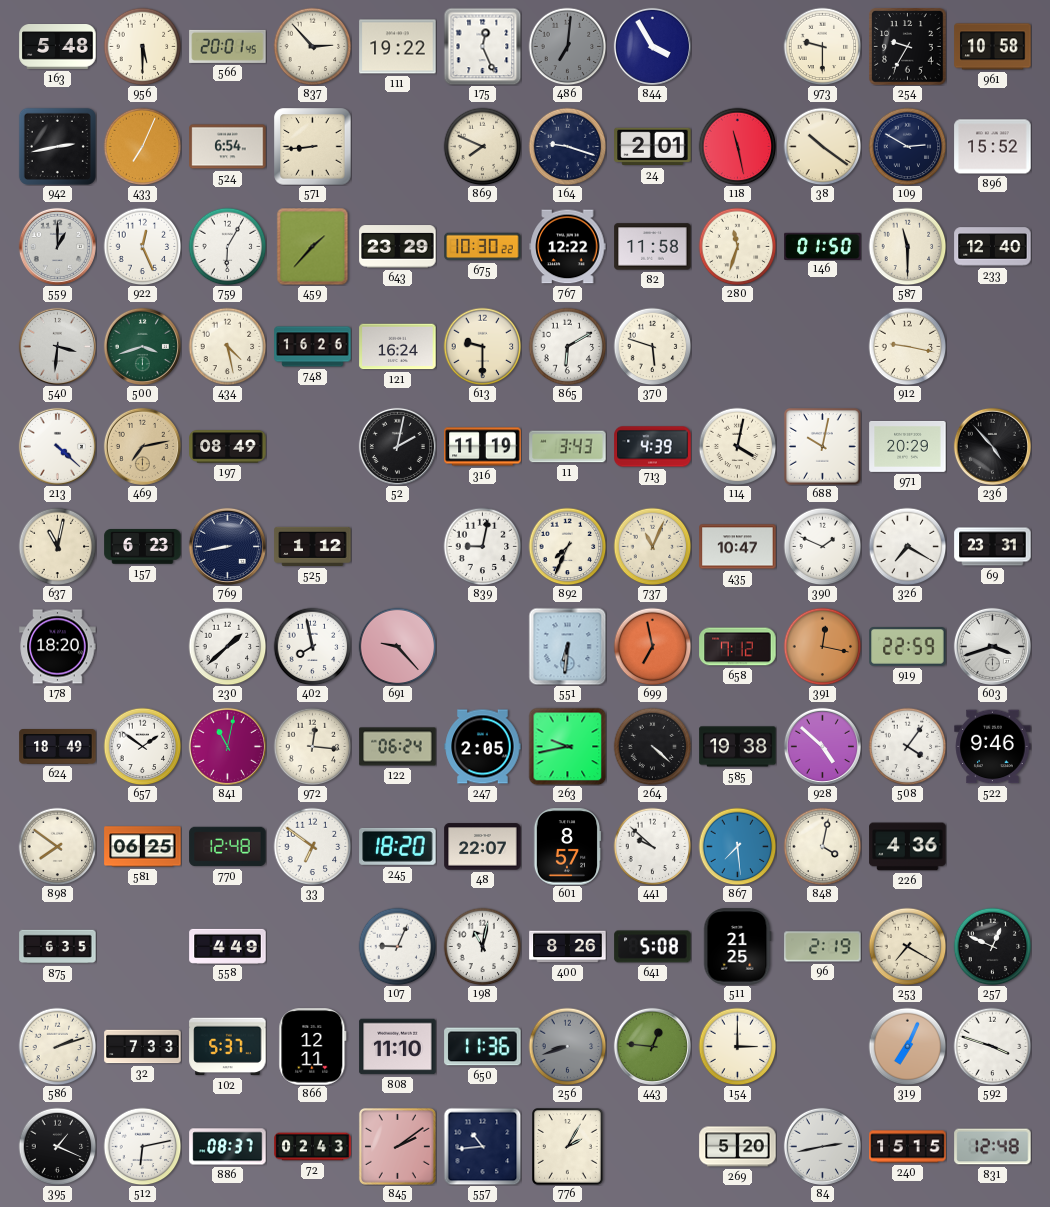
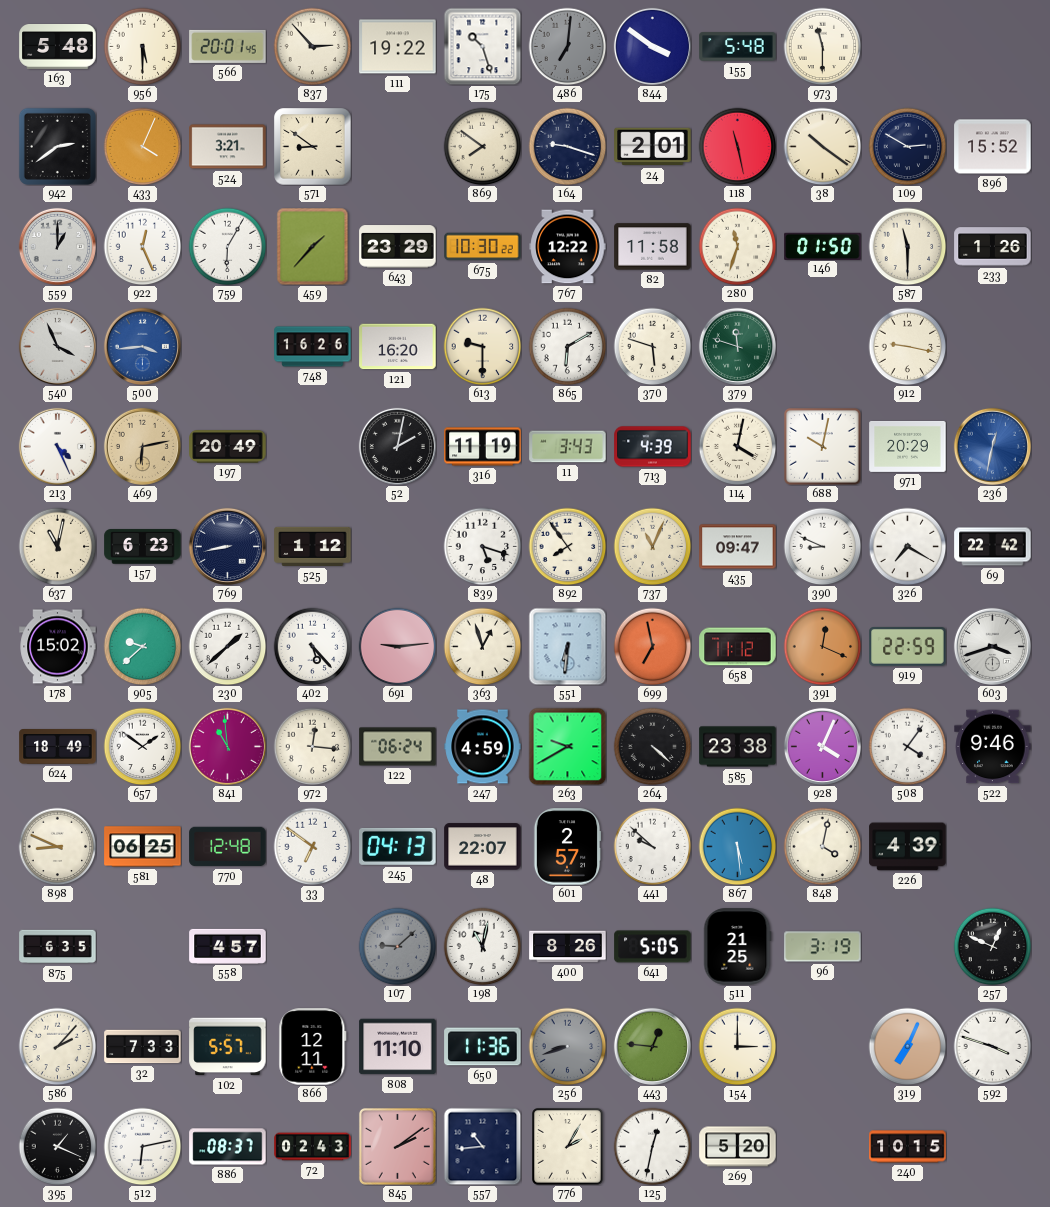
175: 12:26 -> 10:27 (482, 46)
844: 3:55 -> 3:51 (652, 46)
155: none -> 5:48 (738, 47)
973: 9:30 -> 11:30 (822, 46)
254: 9:35 -> none (908, 47)
961: 10:58 -> none (993, 47)
942: 2:43 -> 2:39 (57, 146)
433: 7:04 -> 4:04 (142, 146)
524: 6:54 -> 3:21 (228, 147)
571: 8:44 -> 8:51 (313, 147)
869: 7:49 -> 7:51 (482, 146)
233: 12:40 -> 1:26 (993, 247)
540: 3:31 -> 3:56 (57, 346)
500: 3:42 -> 3:44 (142, 346)
500 dial: green -> blue (142, 346)
434: 4:28 -> none (227, 346)
121: 16:24 -> 16:20 (398, 347)
379: none -> 11:48 (737, 346)
213: 4:22 -> 4:26 (57, 446)
469: 7:13 -> 6:13 (142, 446)
197: 08:49 -> 20:49 (228, 447)
236: 4:53 -> 12:32 (992, 446)
236 dial: black -> blue (992, 446)
839: 9:02 -> 5:18 (482, 546)
892: 7:34 -> 7:54 (567, 546)
435: 10:47 -> 09:47 (738, 547)
390: 1:49 -> 8:49 (822, 546)
69: 23:31 -> 22:42 (993, 547)
178: 18:20 -> 15:02 (58, 647)
905: none -> 9:38 (142, 646)
402: 7:58 -> 5:23 (312, 646)
691: 9:23 -> 9:14 (397, 646)
363: none -> 12:57 (482, 646)
658: 7:12 -> 11:12 (738, 647)
391: 12:17 -> 12:19 (822, 646)
841: 11:02 -> 10:59 (227, 746)
247: 2:05 -> 4:59 (483, 747)
263: 9:43 -> 9:40 (567, 746)
585: 19:38 -> 23:38 (738, 747)
928: 4:52 -> 4:04 (822, 746)
898: 7:51 -> 8:49 (57, 846)
245: 18:20 -> 04:13 (398, 846)
601: 8:57 -> 2:57 (567, 847)
867: 7:29 -> 5:29 (737, 846)
226: 4:36 -> 4:39 (908, 847)
558: 4:49 -> 4:57 (228, 946)
107: 9:04 -> 9:08 (397, 946)
107 dial: white -> grey (397, 946)
641: 5:08 -> 5:05 (653, 947)
96: 2:19 -> 3:19 (823, 947)
253: 7:20 -> none (907, 946)
586: 2:12 -> 2:07 (57, 1046)
102: 5:37 -> 5:57 (228, 1047)
125: none -> 12:32 (652, 1146)
84: 2:43 -> none (822, 1146)
240: 15:15 -> 10:15 (908, 1147)
831: 12:48 -> none (993, 1147)
